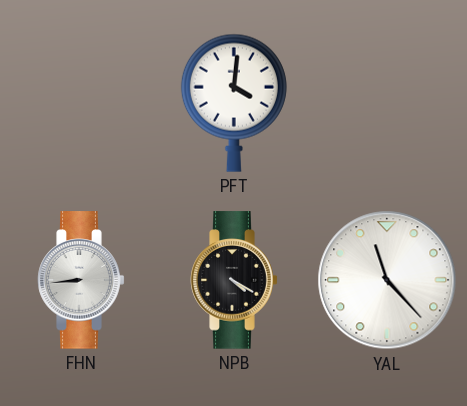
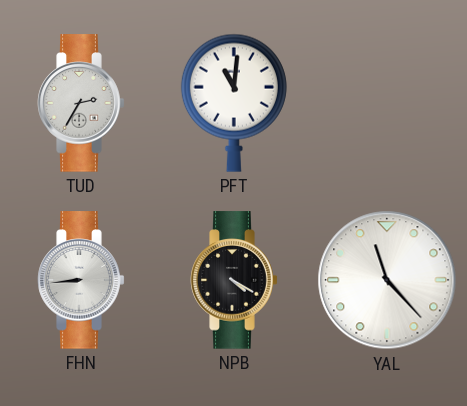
TUD: none -> 2:35 (81, 103)
PFT: 4:01 -> 11:01 (234, 103)
